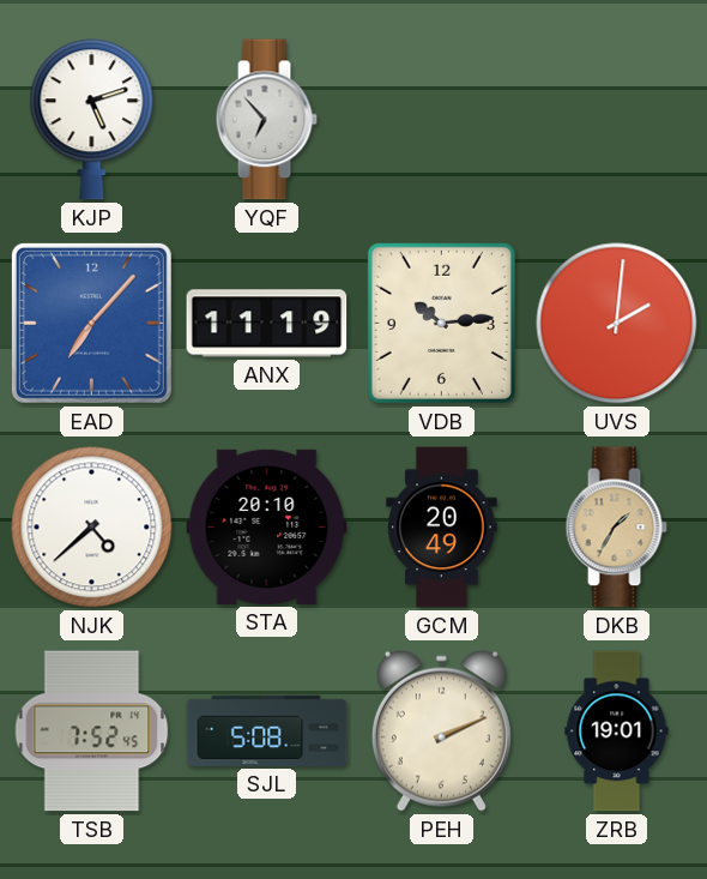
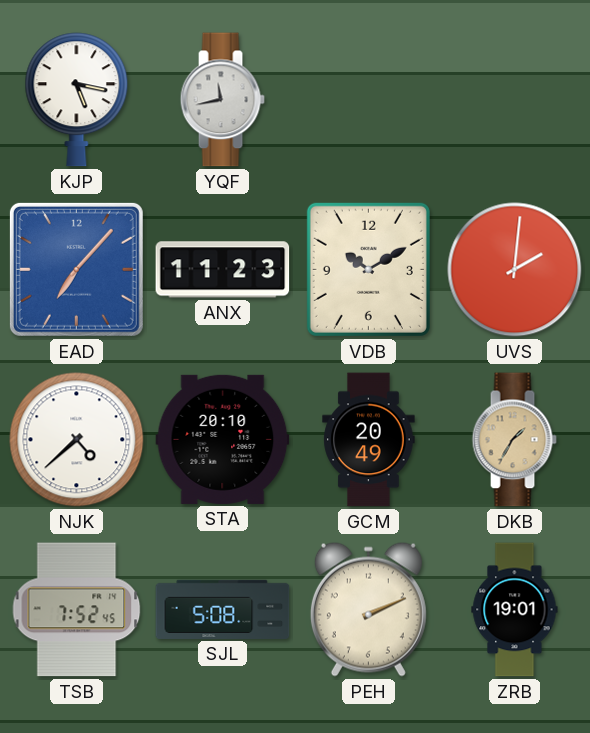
KJP: 5:12 -> 5:17 (77, 100)
YQF: 6:53 -> 11:43 (222, 100)
ANX: 11:19 -> 11:23 (223, 270)
VDB: 10:14 -> 10:10 (368, 269)
